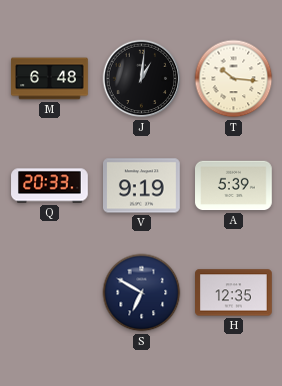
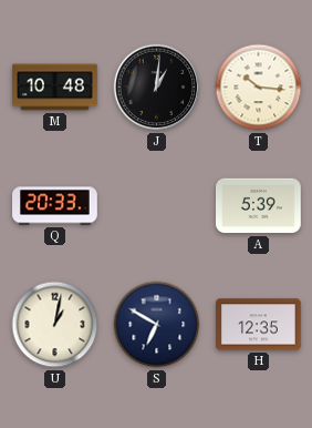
M: 6:48 -> 10:48 (55, 88)
V: 9:19 -> none (142, 186)
U: none -> 1:02 (55, 325)
